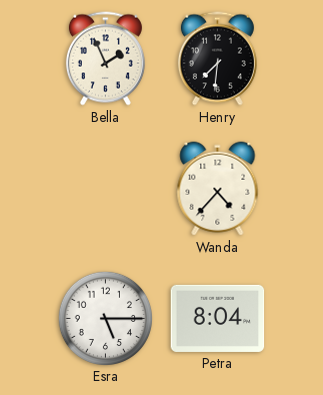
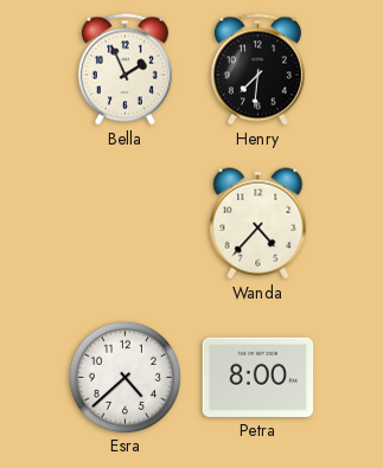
Esra: 5:15 -> 4:38 (125, 377)
Petra: 8:04 -> 8:00 (258, 377)
